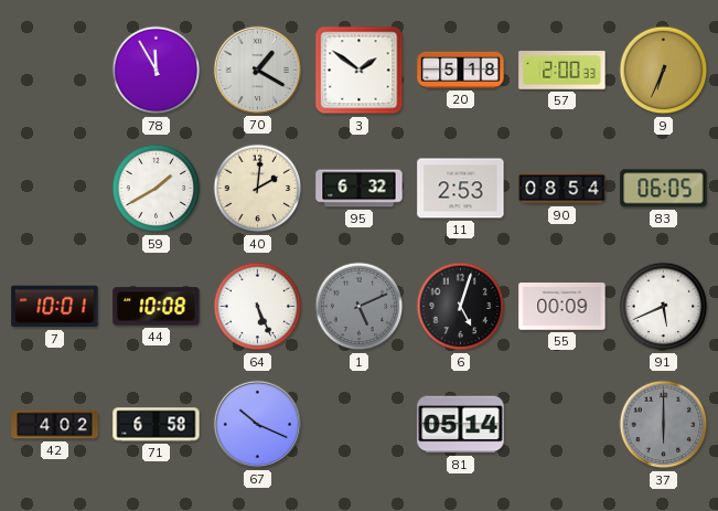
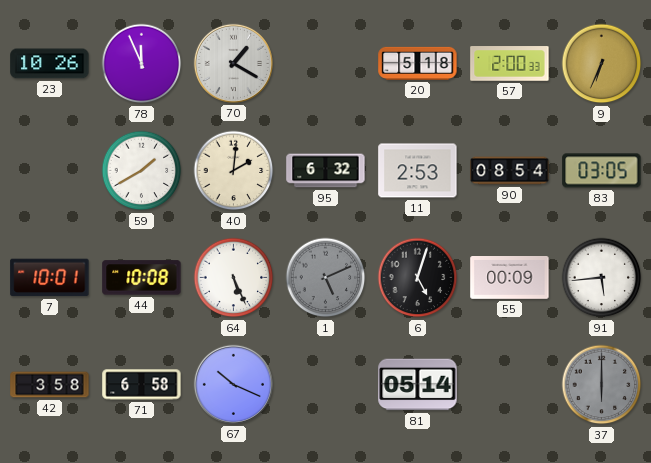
23: none -> 10:26 (50, 64)
78: 11:55 -> 11:56 (142, 64)
3: 1:51 -> none (360, 71)
83: 06:05 -> 03:05 (602, 171)
91: 5:41 -> 5:44 (602, 278)
42: 4:02 -> 3:58 (50, 385)
